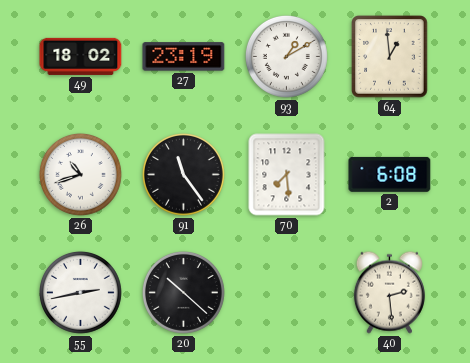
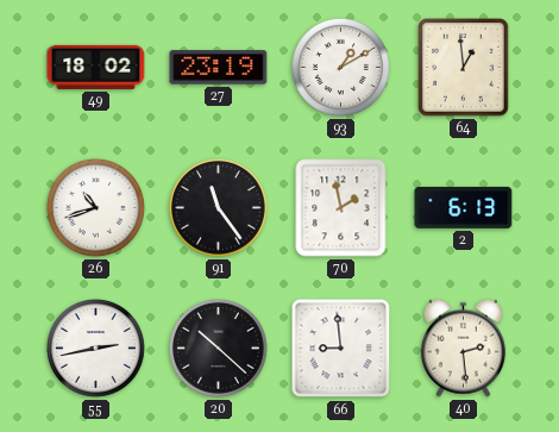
70: 7:29 -> 1:58 (341, 208)
2: 6:08 -> 6:13 (464, 207)
66: none -> 8:59 (341, 349)
